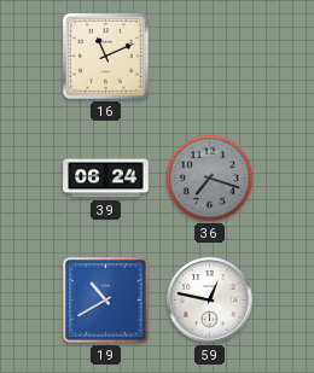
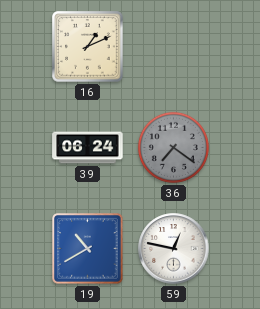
16: 11:11 -> 1:11 (88, 47)
36: 7:18 -> 7:21 (173, 147)
